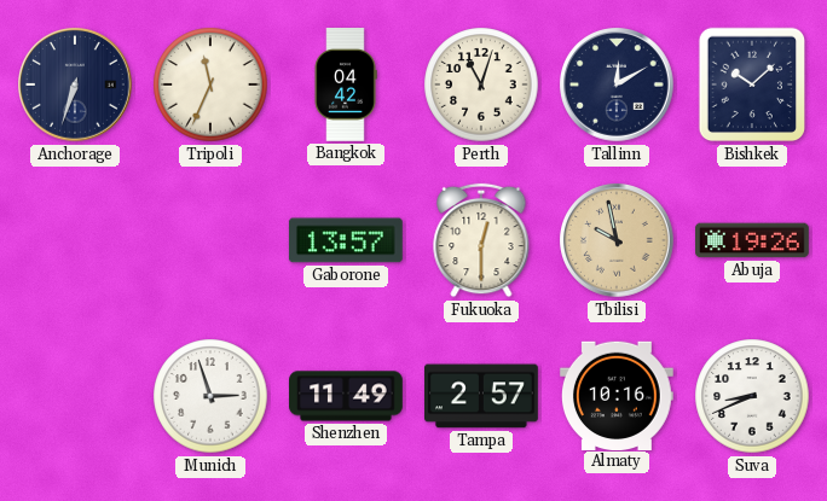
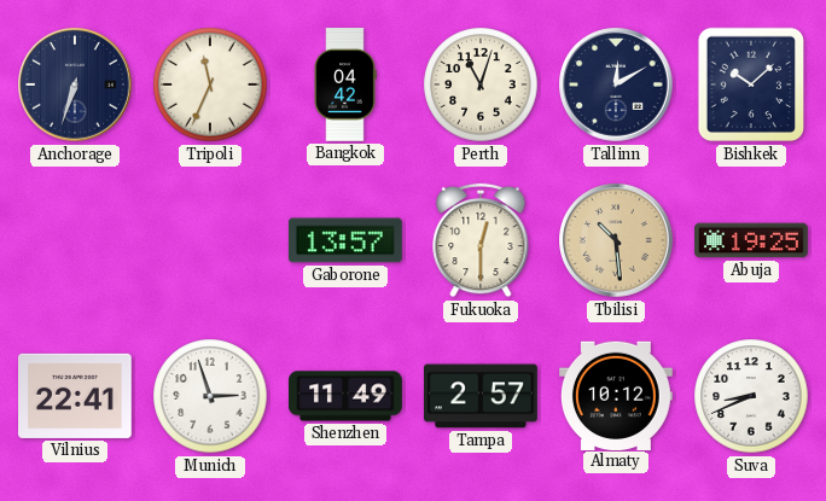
Tbilisi: 9:58 -> 10:29 (616, 240)
Abuja: 19:26 -> 19:25 (752, 240)
Vilnius: none -> 22:41 (76, 396)
Almaty: 10:16 -> 10:12 (617, 395)
